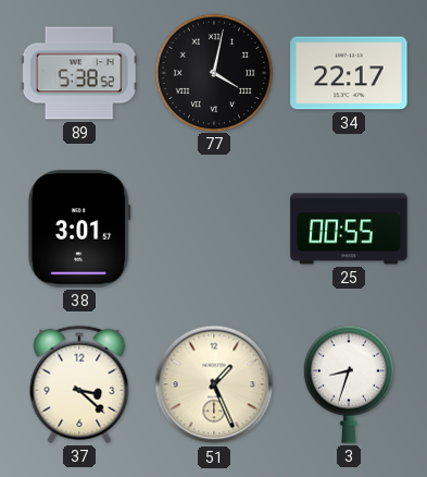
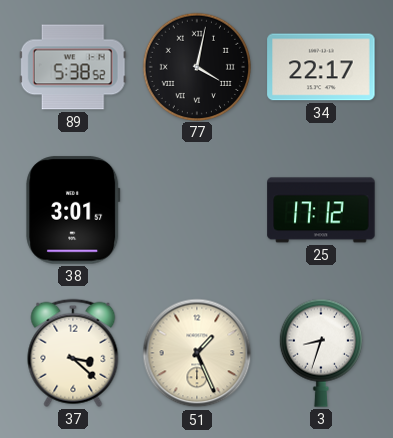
25: 00:55 -> 17:12 (321, 210)
